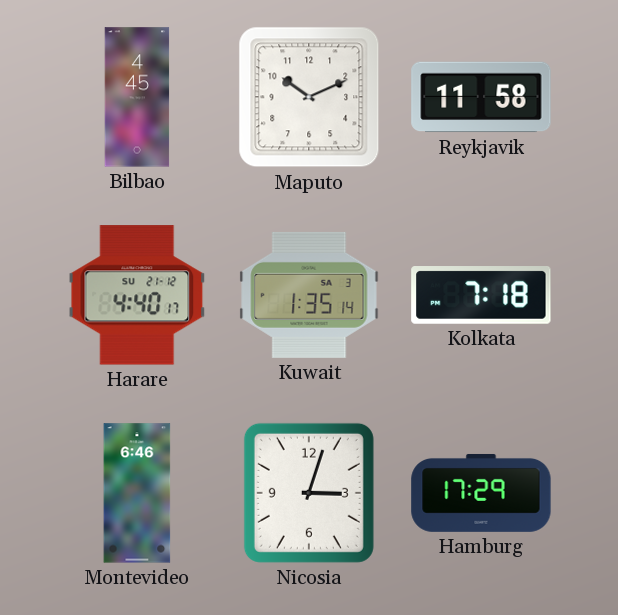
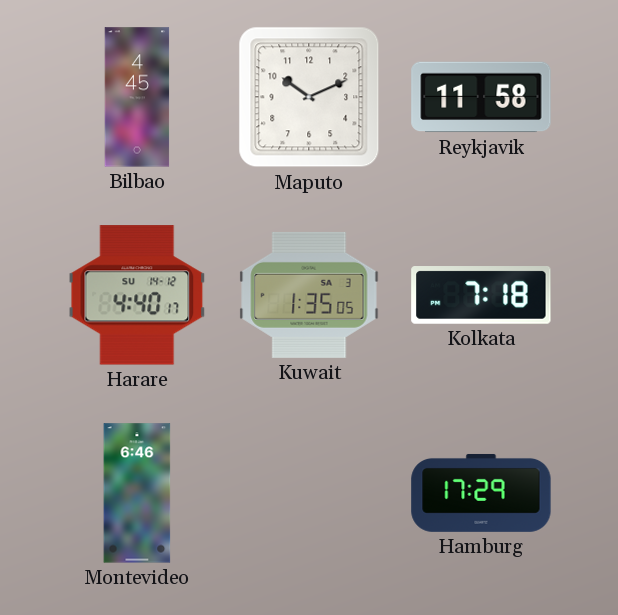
Harare date: SU 21-12 -> SU 14-12 (137, 295)
Kuwait: 1:35:14 -> 1:35:05 (309, 295)
Nicosia: 3:03 -> none (309, 493)
